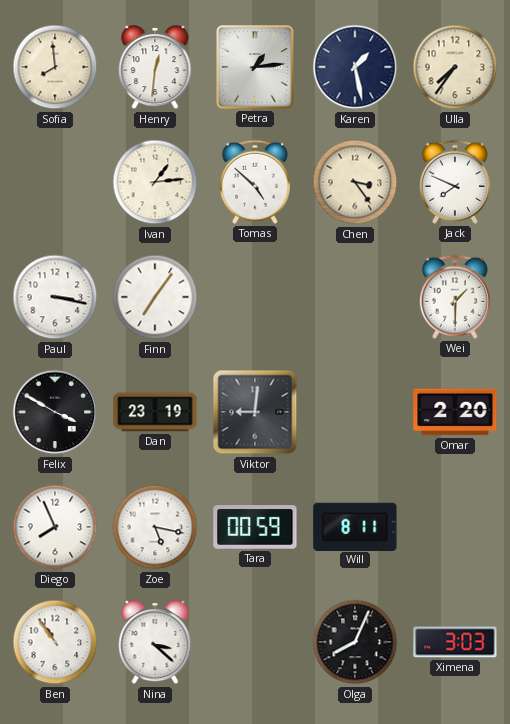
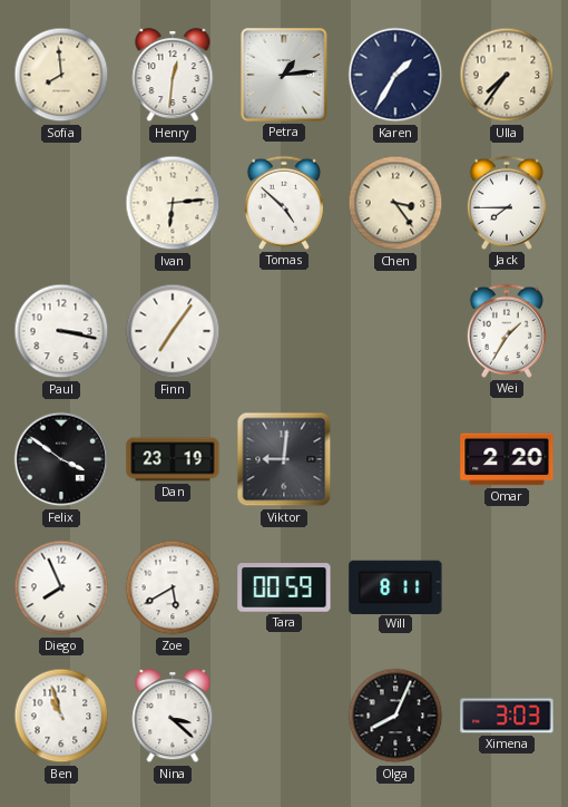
Karen: 1:28 -> 1:35 (395, 75)
Ivan: 1:14 -> 6:14 (173, 203)
Jack: 7:49 -> 7:45 (507, 203)
Wei: 1:30 -> 1:35 (507, 331)
Felix: 3:50 -> 3:51 (61, 459)
Zoe: 5:17 -> 5:40 (173, 587)
Ben: 10:54 -> 10:57 (61, 716)
